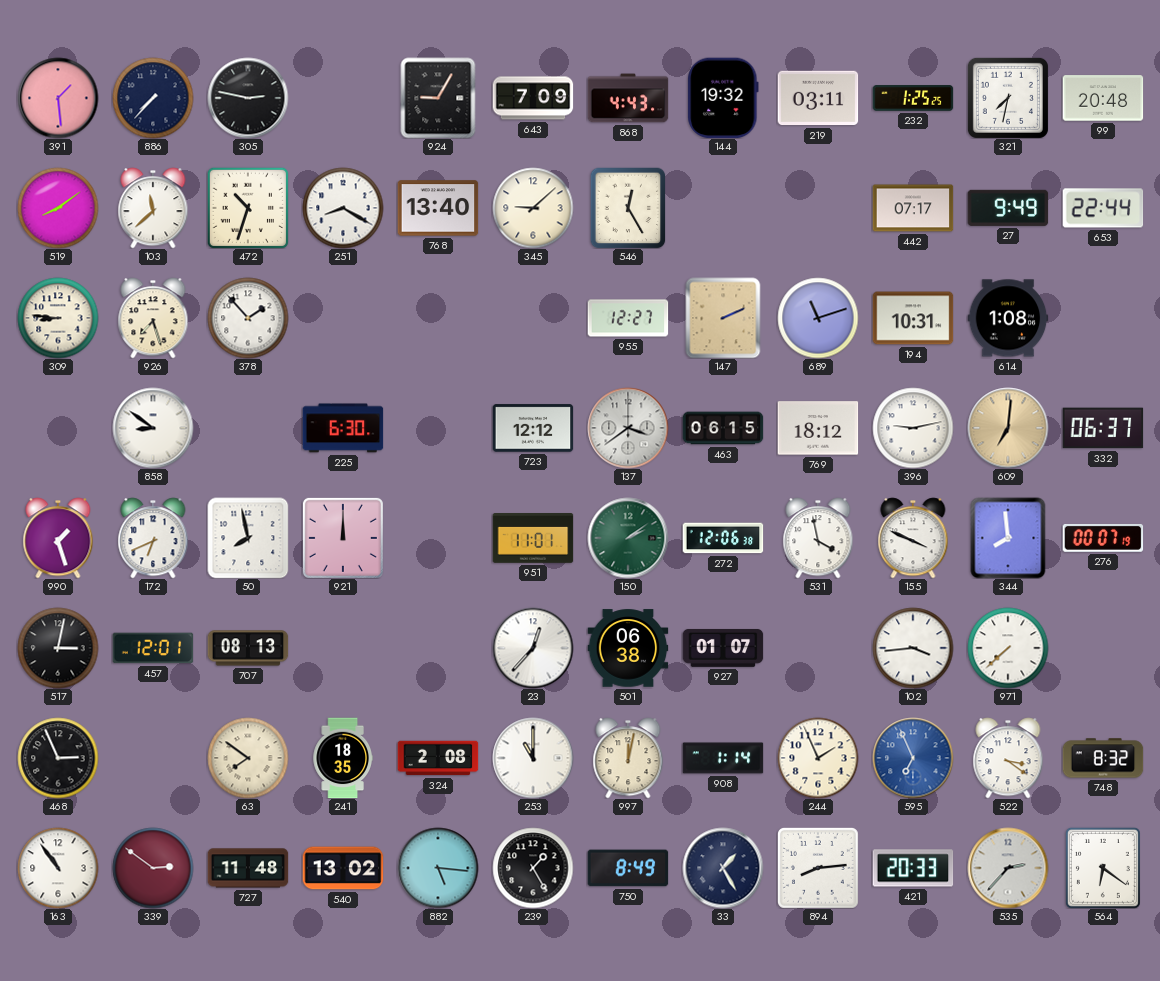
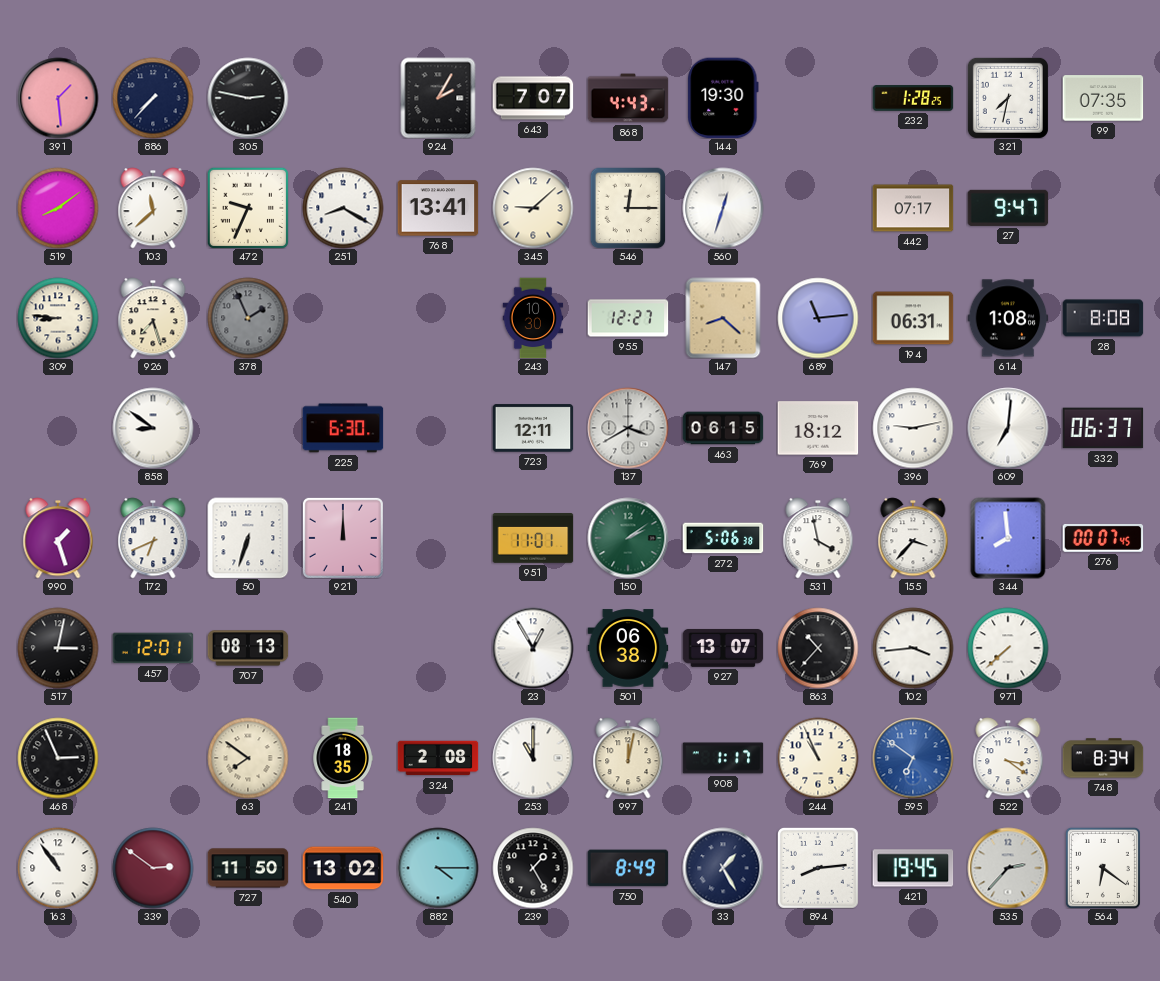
924: 9:05 -> 2:05 (438, 98)
643: 7:09 -> 7:07 (533, 98)
144: 19:32 -> 19:30 (723, 98)
219: 03:11 -> none (818, 98)
232: 1:25 -> 1:28 (913, 98)
99: 20:48 -> 07:35 (1103, 98)
472: 10:33 -> 9:34 (248, 208)
768: 13:40 -> 13:41 (438, 208)
546: 12:25 -> 12:15 (628, 208)
560: none -> 12:33 (723, 208)
27: 9:49 -> 9:47 (1008, 208)
653: 22:44 -> none (1103, 208)
378: 1:53 -> 1:56 (248, 318)
378 dial: white -> grey (248, 318)
243: none -> 10:30 (533, 318)
147: 2:11 -> 8:22 (723, 318)
689: 11:12 -> 11:14 (818, 318)
194: 10:31 -> 06:31 (913, 318)
28: none -> 8:08 (1103, 318)
723: 12:12 -> 12:11 (533, 428)
137: 3:39 -> 3:40 (628, 428)
609 dial: champagne -> white (1008, 428)
50: 7:58 -> 6:33 (248, 538)
272: 12:06 -> 5:06 (723, 538)
155: 3:49 -> 3:37 (913, 538)
276: 00:07:19 -> 00:07:45 (1103, 538)
23: 12:37 -> 12:55 (533, 648)
927: 01:07 -> 13:07 (723, 648)
863: none -> 10:37 (818, 648)
908: 1:14 -> 1:17 (723, 758)
244: 1:56 -> 10:56 (818, 758)
595: 6:56 -> 6:51 (913, 758)
748: 8:32 -> 8:34 (1103, 758)
727: 11:48 -> 11:50 (248, 868)
882: 5:16 -> 4:15 (438, 868)
421: 20:33 -> 19:45 (913, 868)
